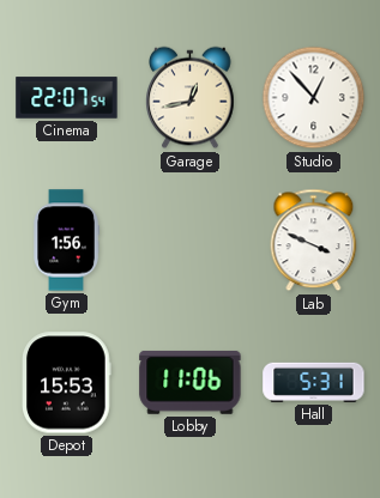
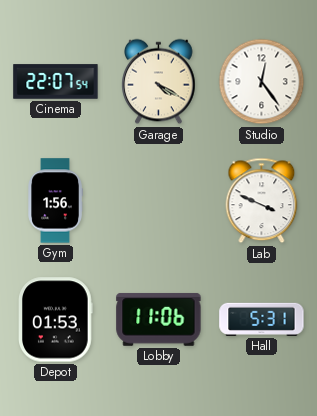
Garage: 12:43 -> 4:20 (159, 82)
Studio: 12:53 -> 12:24 (262, 82)
Depot: 15:53 -> 01:53 (56, 320)
